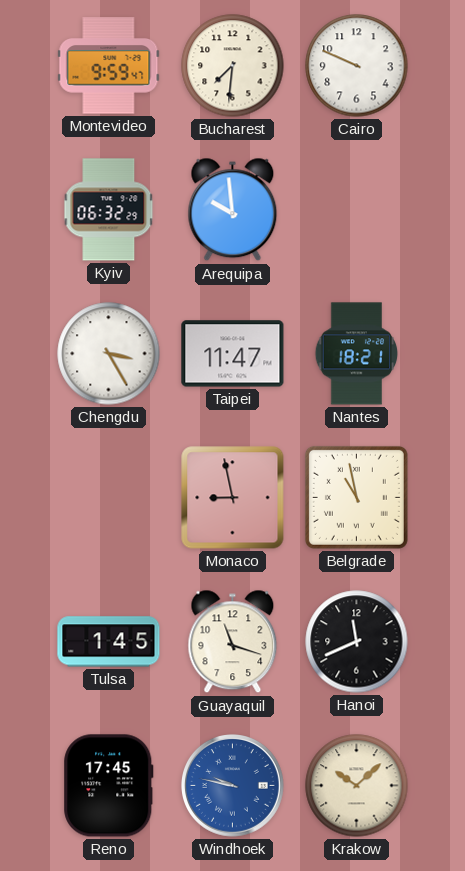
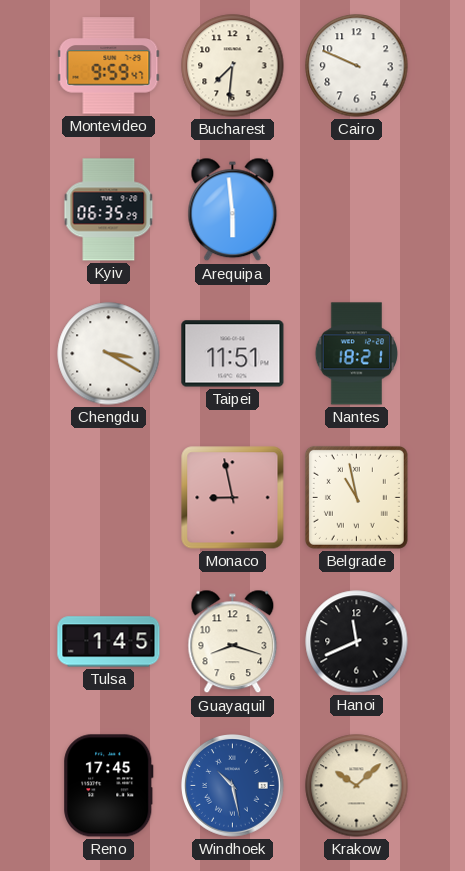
Kyiv: 06:32 -> 06:35 (109, 210)
Arequipa: 9:59 -> 5:59 (233, 210)
Chengdu: 3:25 -> 3:20 (109, 354)
Taipei: 11:47 -> 11:51 (233, 354)
Guayaquil: 11:18 -> 8:18 (233, 642)
Windhoek: 9:47 -> 10:28 (233, 786)
